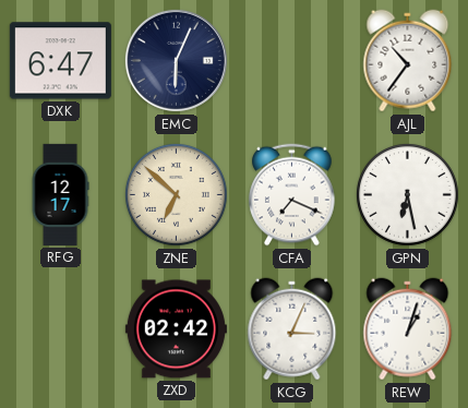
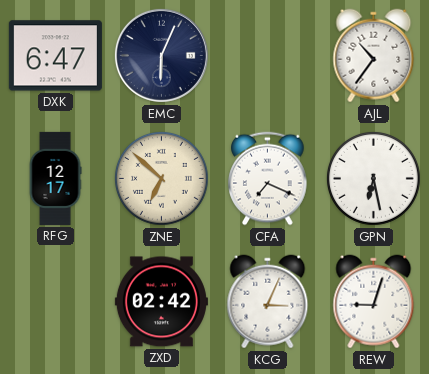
REW: 1:03 -> 9:03 (374, 302)
